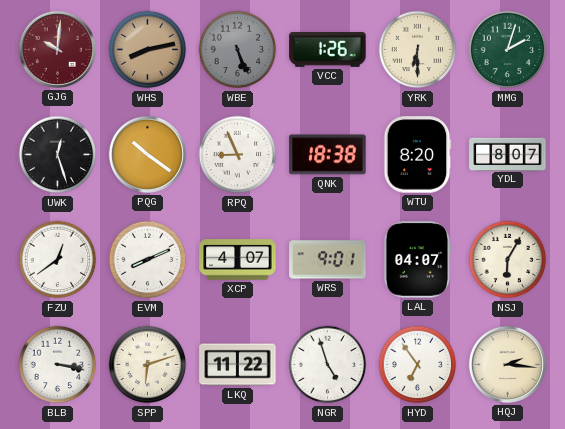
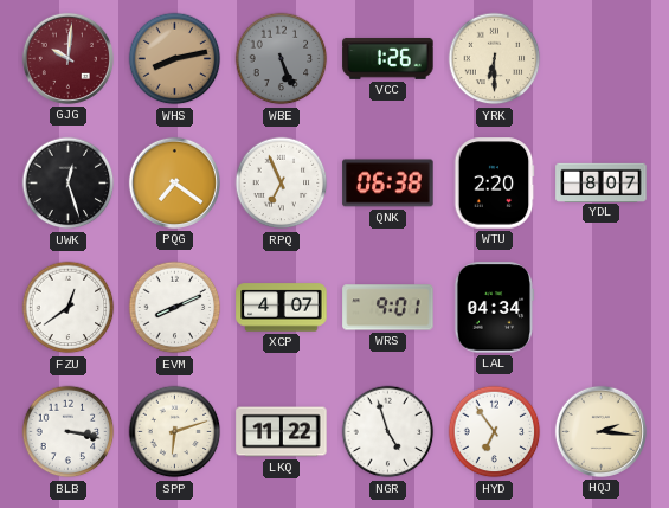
MMG: 2:03 -> none (508, 50)
PQG: 10:21 -> 7:21 (174, 182)
RPQ: 8:56 -> 6:56 (282, 184)
QNK: 18:38 -> 06:38 (388, 184)
WTU: 8:20 -> 2:20 (494, 184)
LAL: 04:07 -> 04:34 (495, 308)
NSJ: 6:05 -> none (508, 260)
